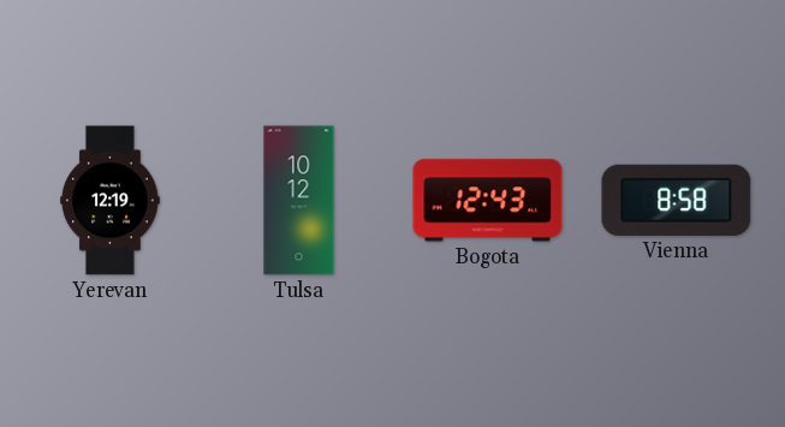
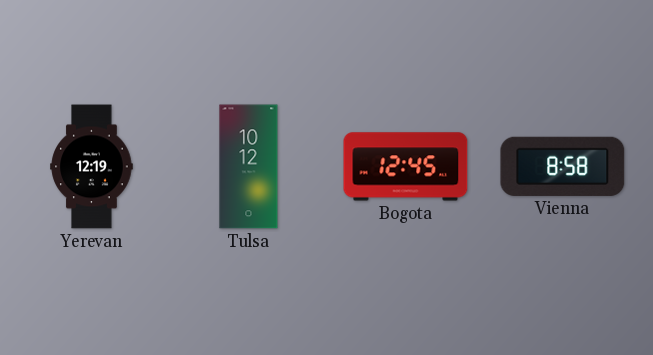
Bogota: 12:43 -> 12:45 (406, 167)
